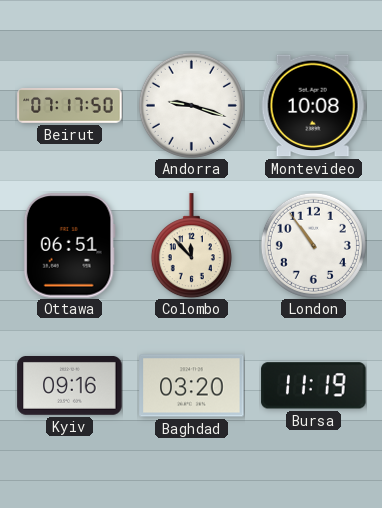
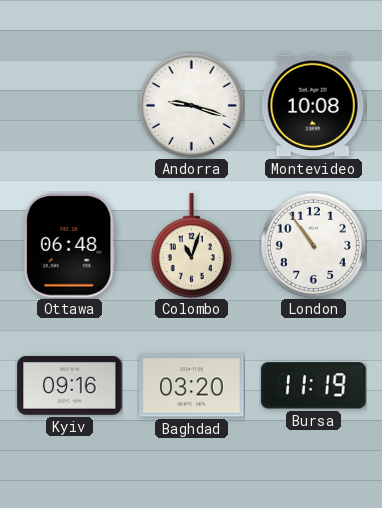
Beirut: 07:17 -> none (70, 106)
Ottawa: 06:51 -> 06:48 (69, 246)
Colombo: 11:53 -> 11:03 (191, 246)
